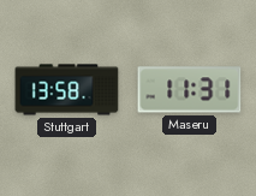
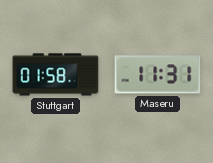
Stuttgart: 13:58 -> 01:58 (56, 75)
